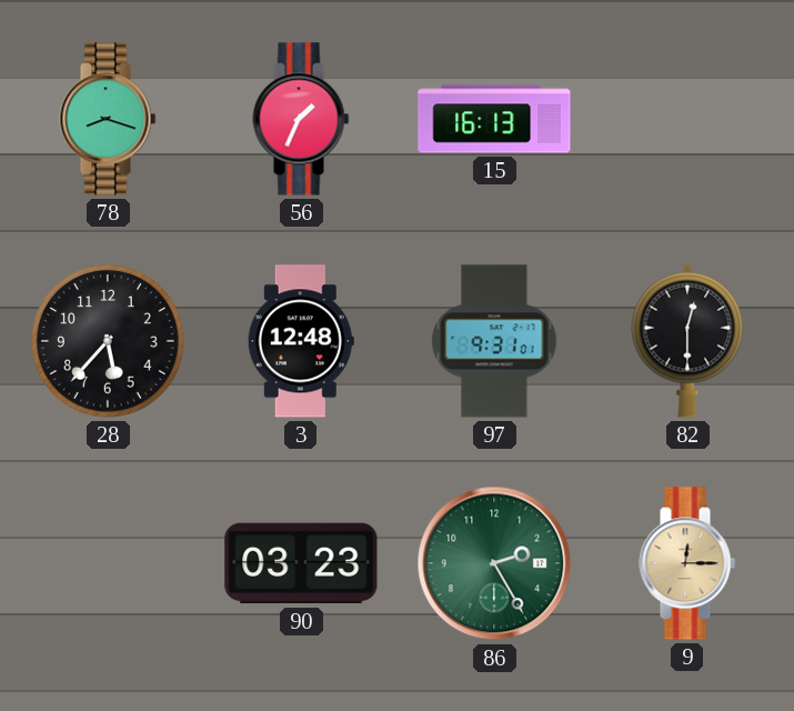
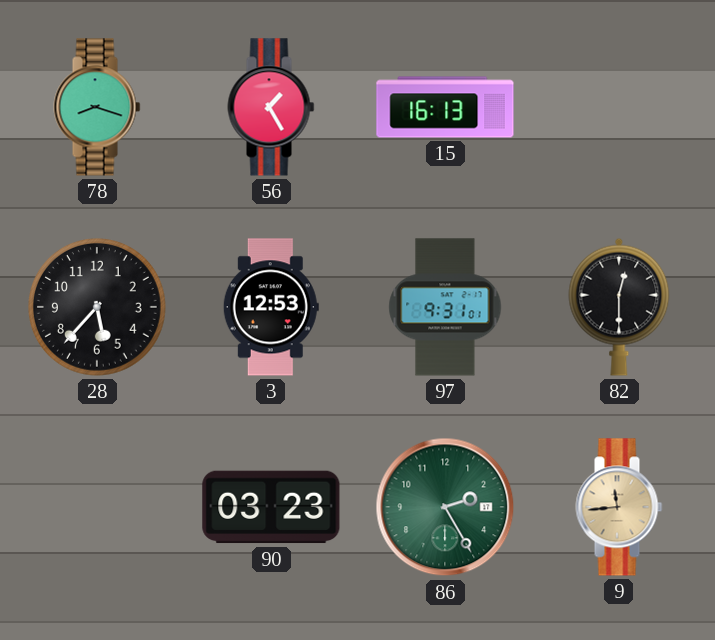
56: 1:34 -> 1:25 (271, 107)
3: 12:48 -> 12:53 (271, 307)
9: 12:15 -> 11:44 (619, 507)
